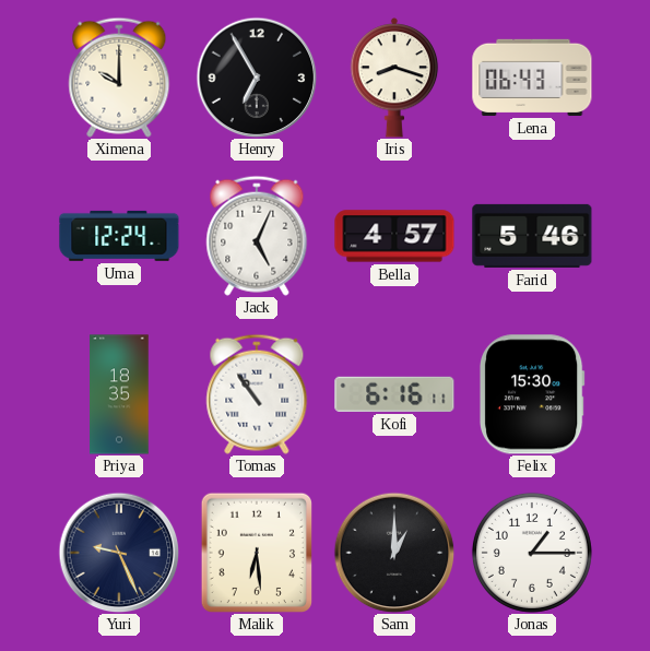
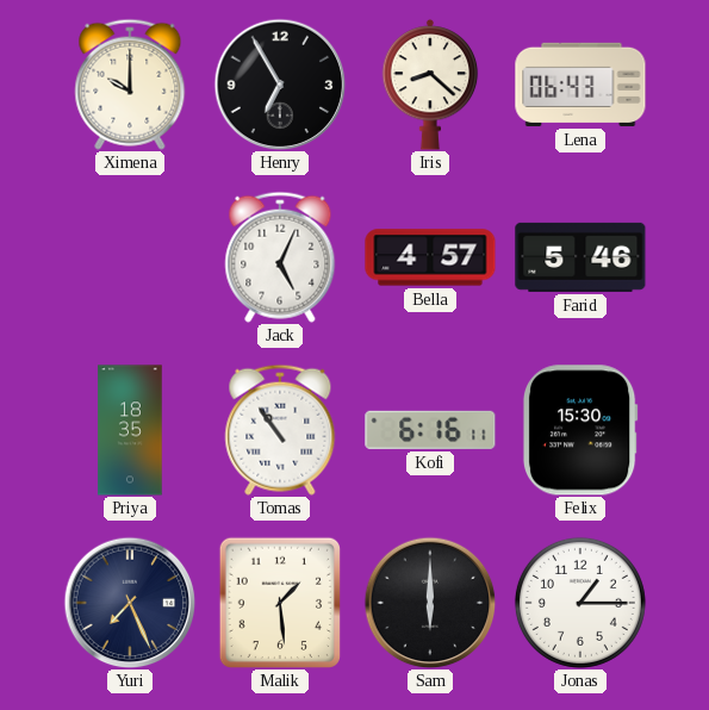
Iris: 8:18 -> 8:22 (430, 85)
Uma: 12:24 -> none (119, 236)
Yuri: 9:26 -> 7:26 (130, 603)
Malik: 6:29 -> 1:29 (279, 602)
Sam: 1:00 -> 6:00 (430, 603)
